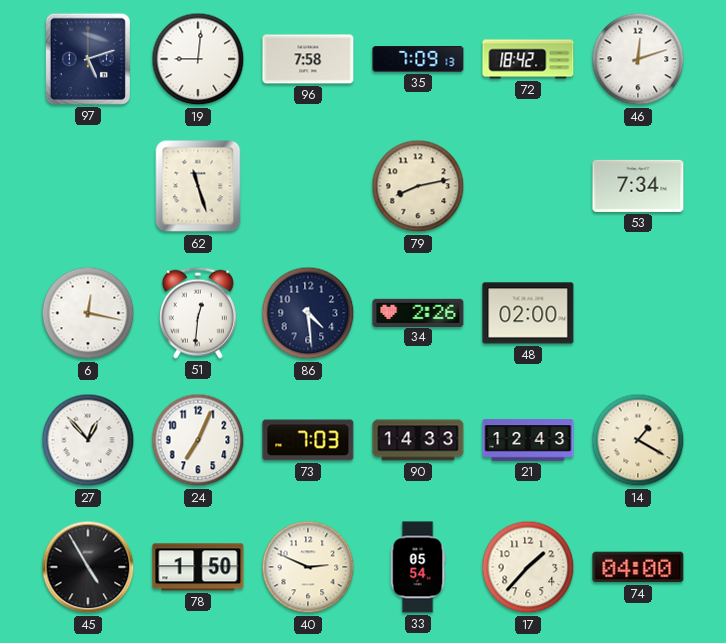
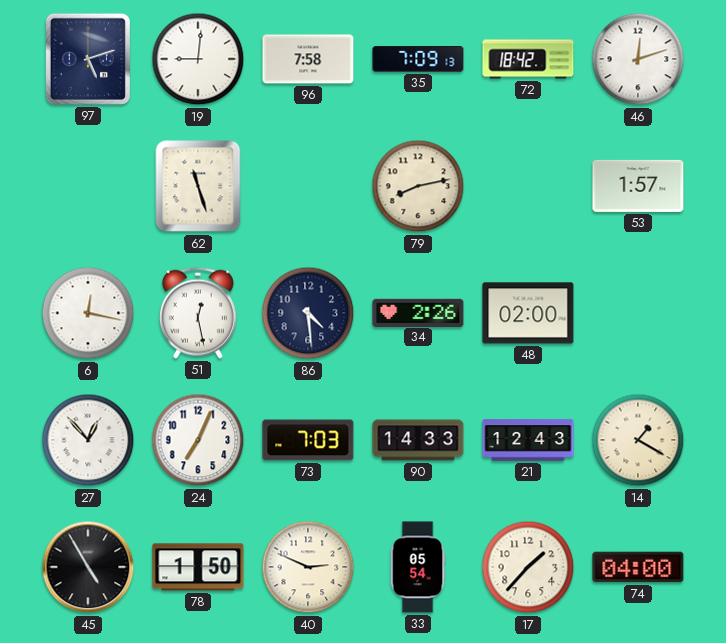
53: 7:34 -> 1:57 (638, 186)
51: 12:31 -> 12:28 (198, 313)
